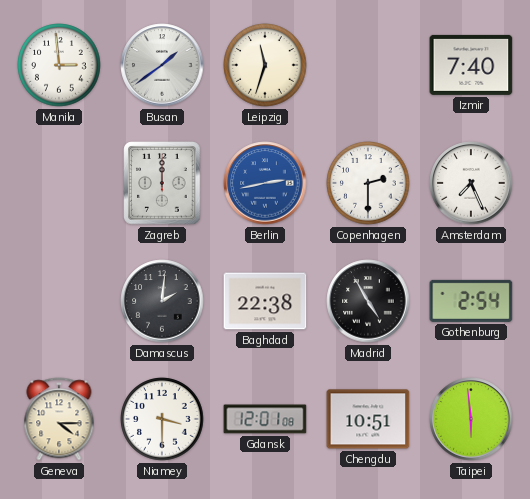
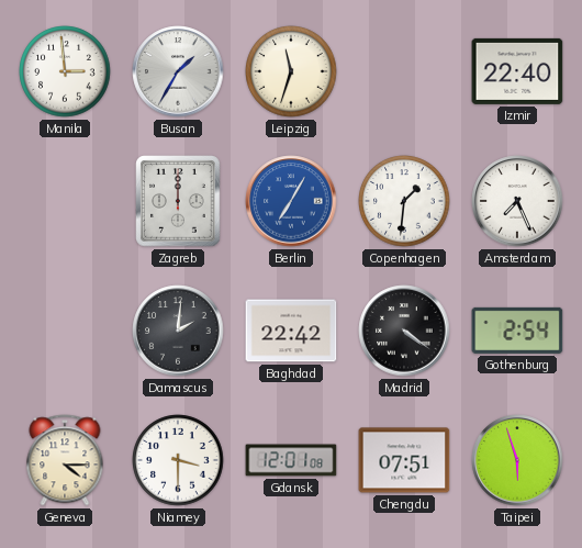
Busan: 1:39 -> 1:35 (178, 71)
Izmir: 7:40 -> 22:40 (517, 71)
Berlin: 2:43 -> 7:05 (291, 201)
Copenhagen: 2:30 -> 1:31 (404, 201)
Baghdad: 22:38 -> 22:42 (291, 331)
Madrid: 4:55 -> 4:21 (404, 331)
Chengdu: 10:51 -> 07:51 (404, 460)
Taipei: 5:59 -> 5:57 (517, 460)
